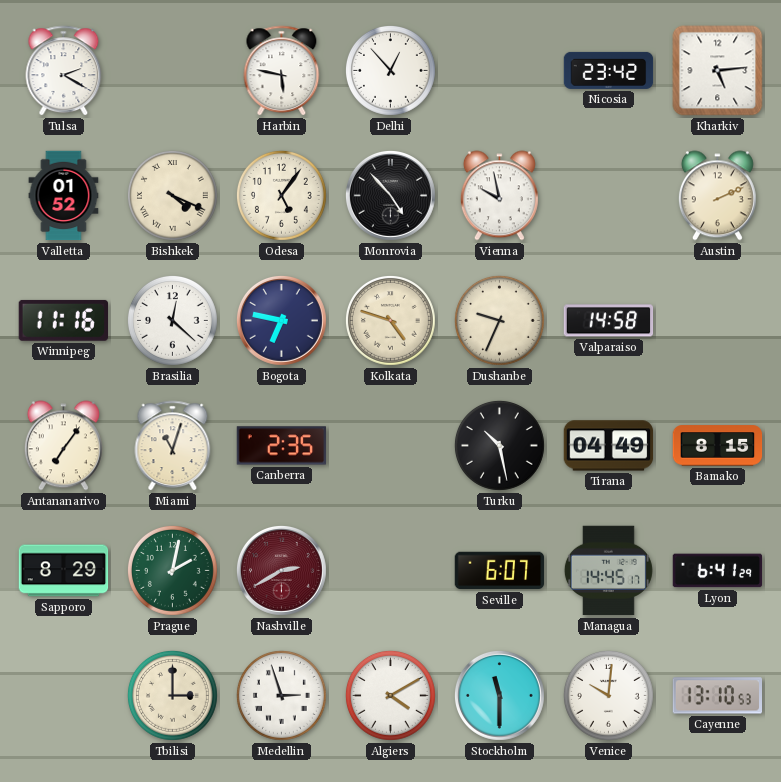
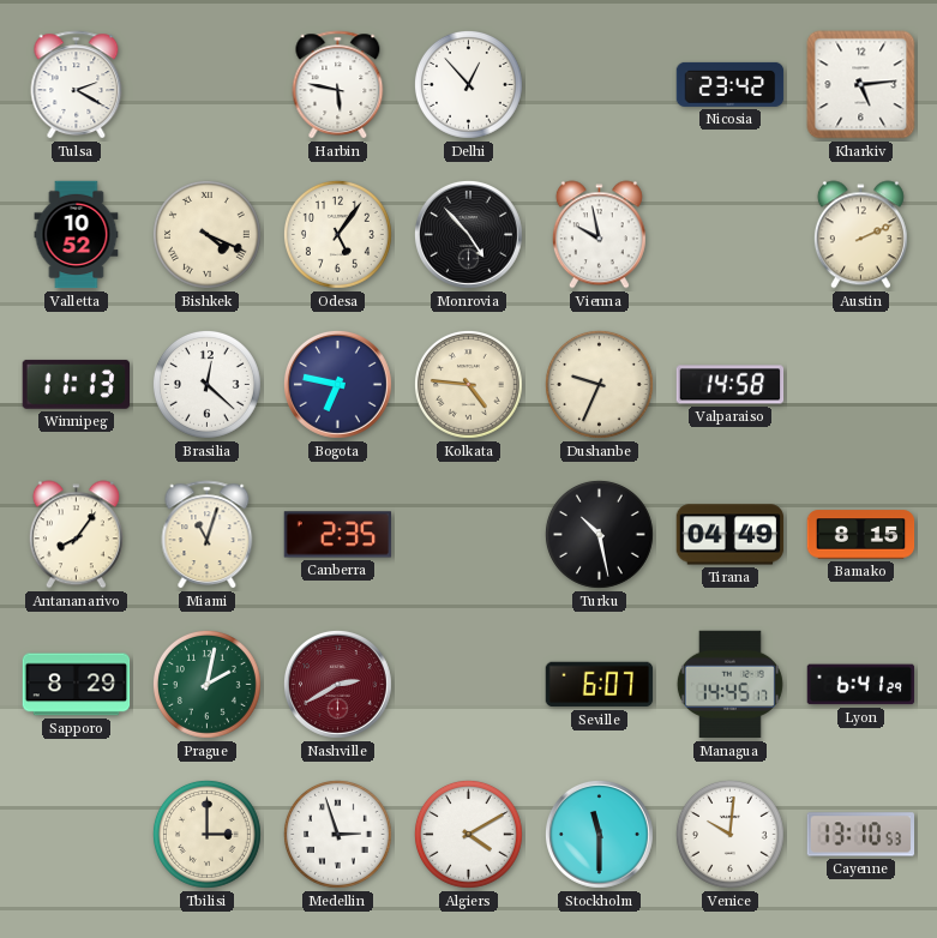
Valletta: 01:52 -> 10:52 (77, 235)
Winnipeg: 11:16 -> 11:13 (76, 384)
Kolkata: 4:48 -> 4:46 (469, 385)
Antananarivo: 7:06 -> 8:06 (76, 535)
